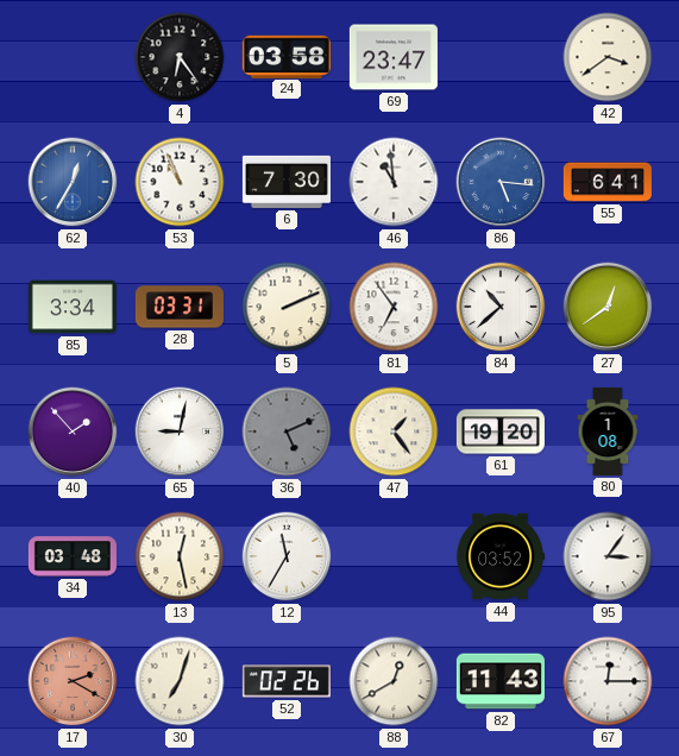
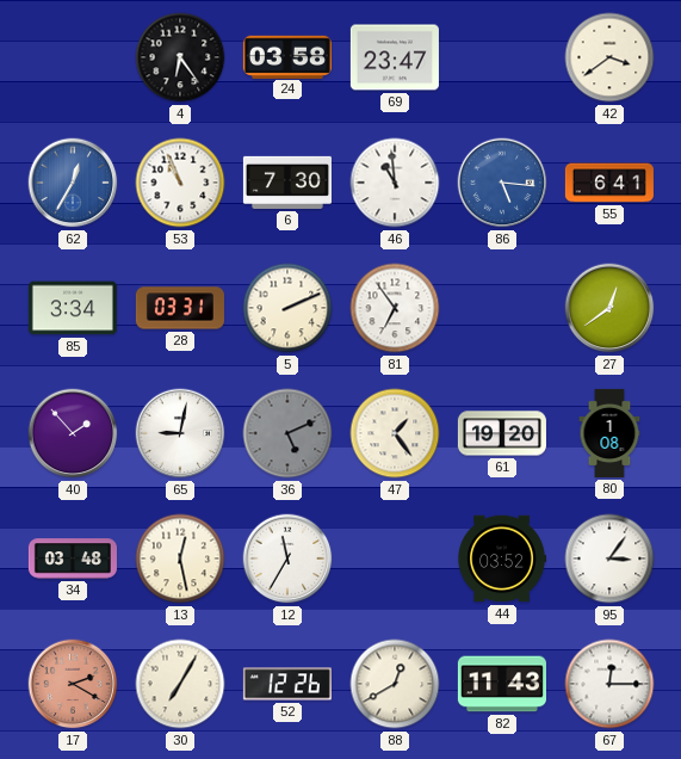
84: 10:38 -> none (501, 307)
30: 7:03 -> 7:05 (180, 684)
52: 02:26 -> 12:26 (287, 684)
